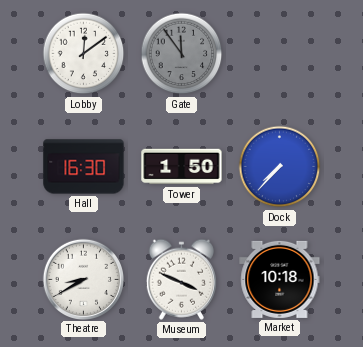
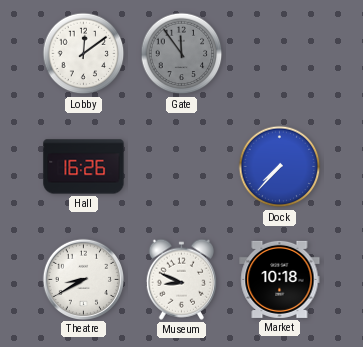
Hall: 16:30 -> 16:26 (84, 167)
Tower: 1:50 -> none (182, 167)
Museum: 3:49 -> 8:49 (181, 279)
